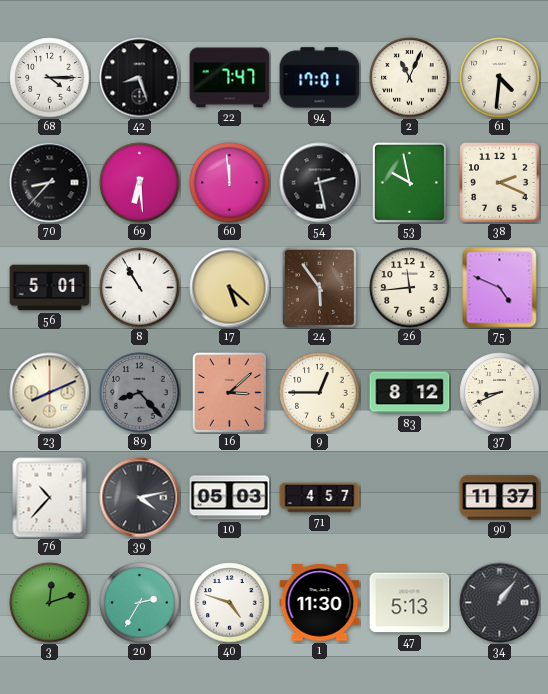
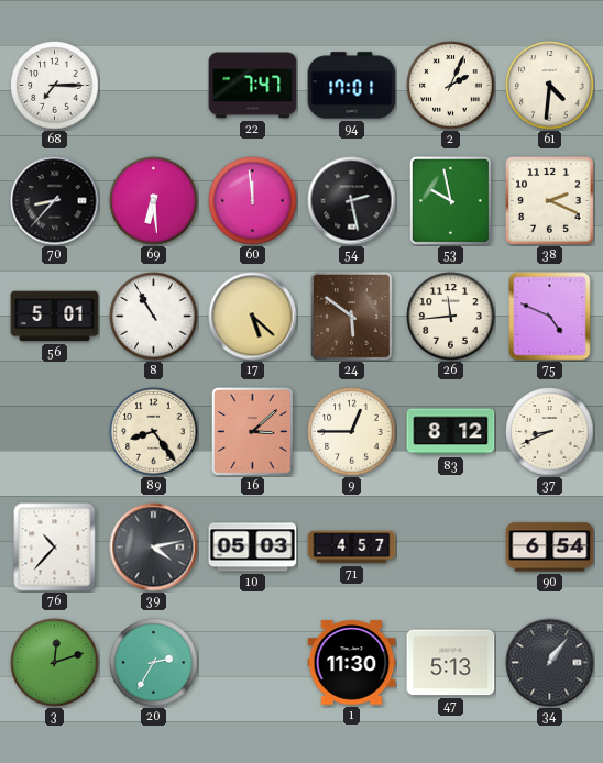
68: 4:15 -> 7:15 (55, 86)
42: 8:27 -> none (140, 78)
2: 11:04 -> 2:04 (451, 86)
24: 5:54 -> 5:51 (351, 316)
23: 8:11 -> none (50, 393)
89: 8:23 -> 8:24 (154, 432)
89 dial: grey -> cream (154, 432)
90: 11:37 -> 6:54 (550, 548)
40: 4:48 -> none (230, 603)
